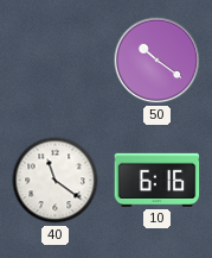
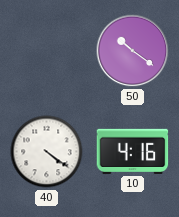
40: 11:21 -> 4:21 (47, 152)
10: 6:16 -> 4:16 (133, 151)
